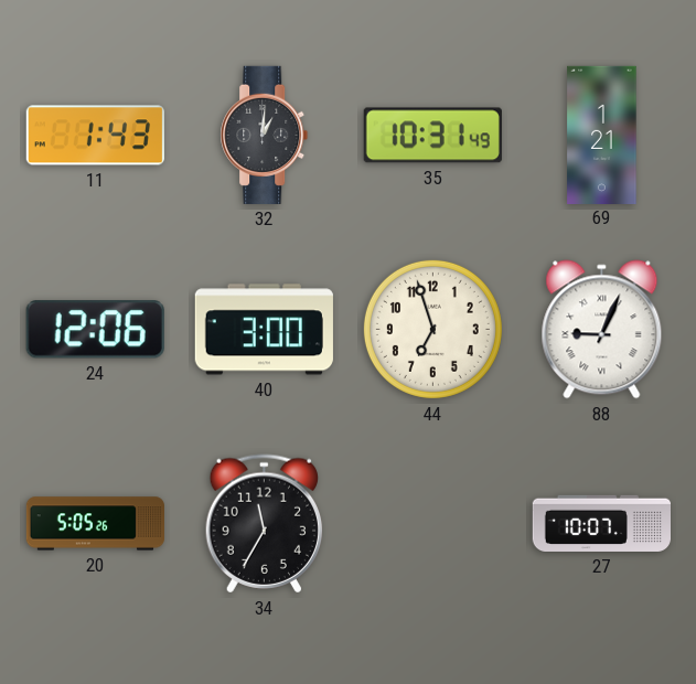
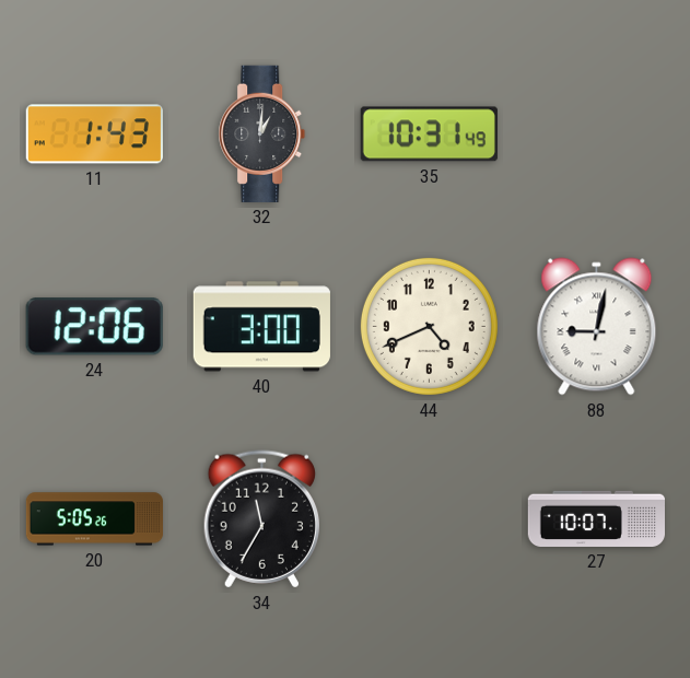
69: 1:21 -> none (602, 135)
44: 6:57 -> 4:41 (429, 326)
88: 9:04 -> 9:02 (597, 327)
